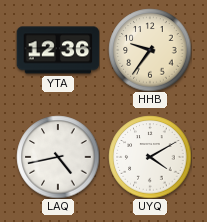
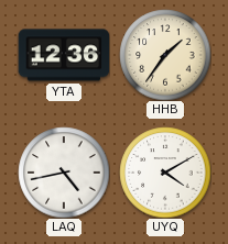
HHB: 9:36 -> 1:36 (165, 55)
